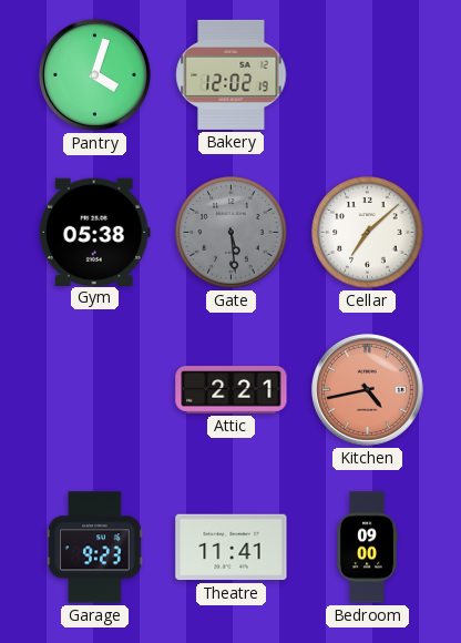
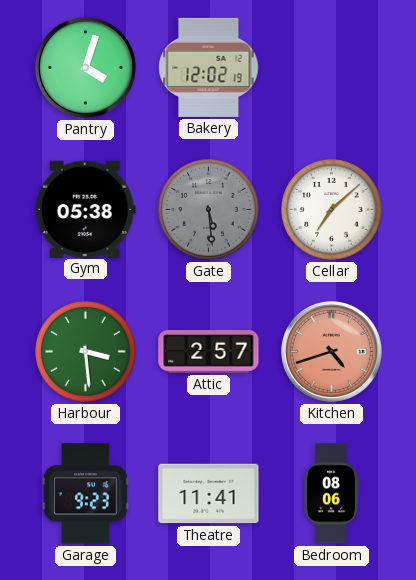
Harbour: none -> 3:29 (86, 352)
Attic: 2:21 -> 2:57 (209, 352)
Kitchen: 4:43 -> 4:42 (331, 351)
Bedroom: 09:00 -> 08:06 (331, 494)
